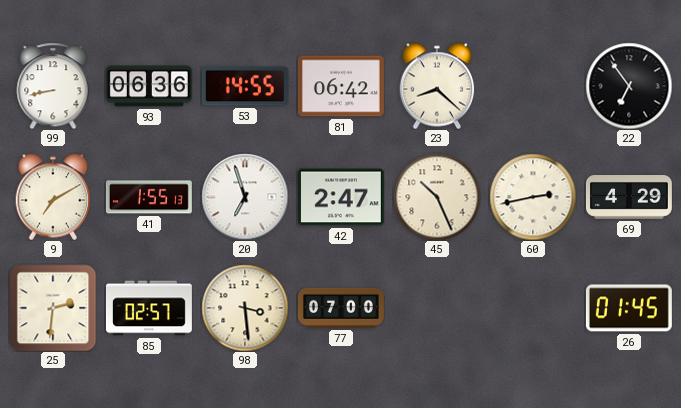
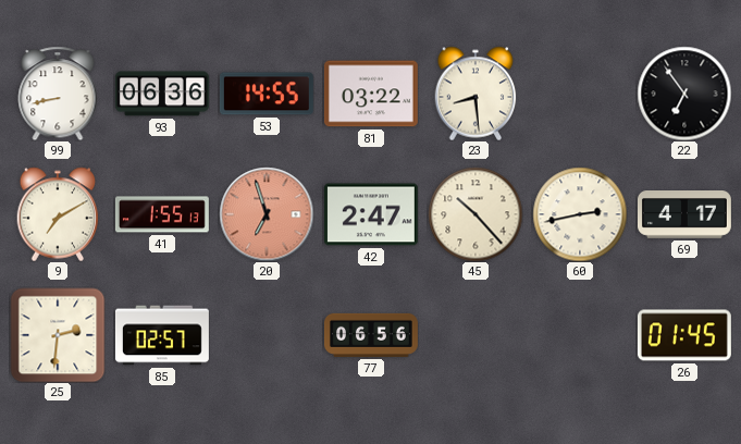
81: 06:42 -> 03:22 (371, 94)
23: 8:22 -> 8:29 (476, 94)
20 dial: white -> salmon (267, 214)
45: 10:26 -> 10:23 (476, 214)
69: 4:29 -> 4:17 (684, 215)
98: 3:29 -> none (245, 308)
77: 07:00 -> 06:56 (371, 335)
